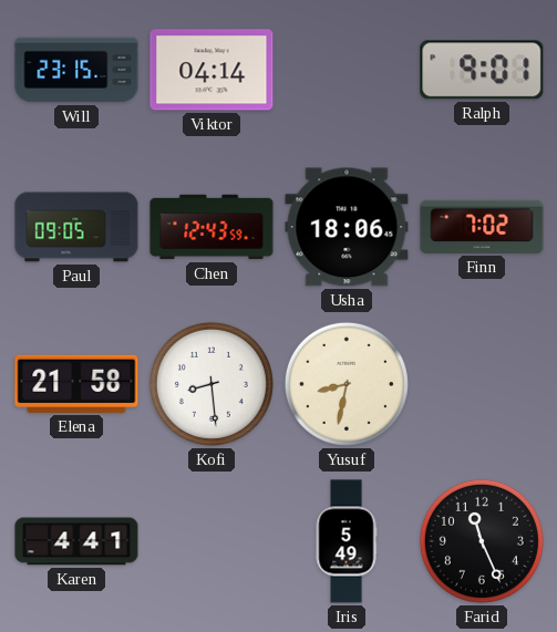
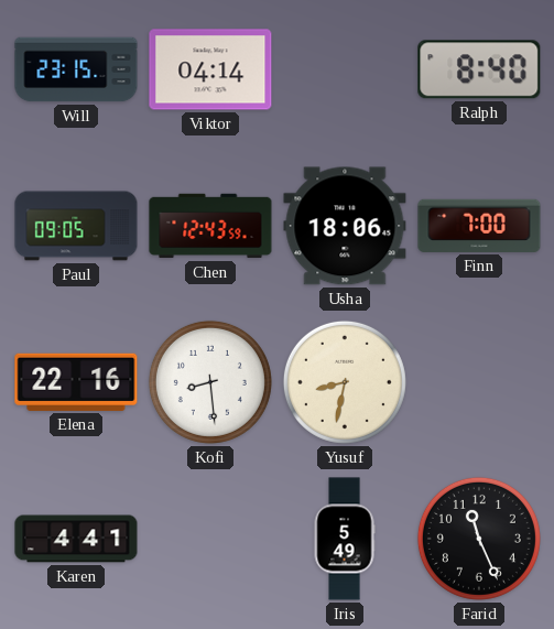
Ralph: 9:01 -> 8:40 (479, 69)
Finn: 7:02 -> 7:00 (479, 226)
Elena: 21:58 -> 22:16 (76, 382)
